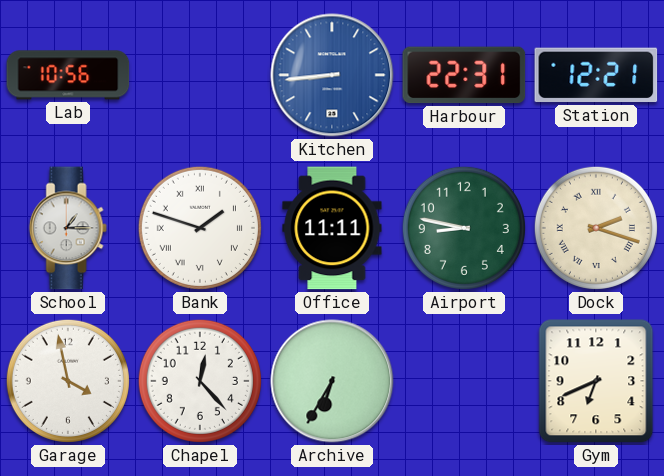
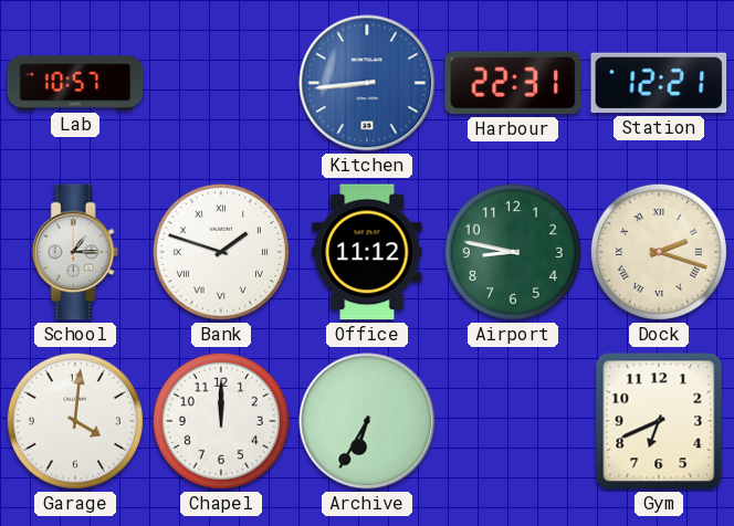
Lab: 10:56 -> 10:57 (75, 83)
Office: 11:11 -> 11:12 (367, 252)
Garage: 3:58 -> 4:01 (75, 421)
Chapel: 12:23 -> 12:00 (221, 421)
